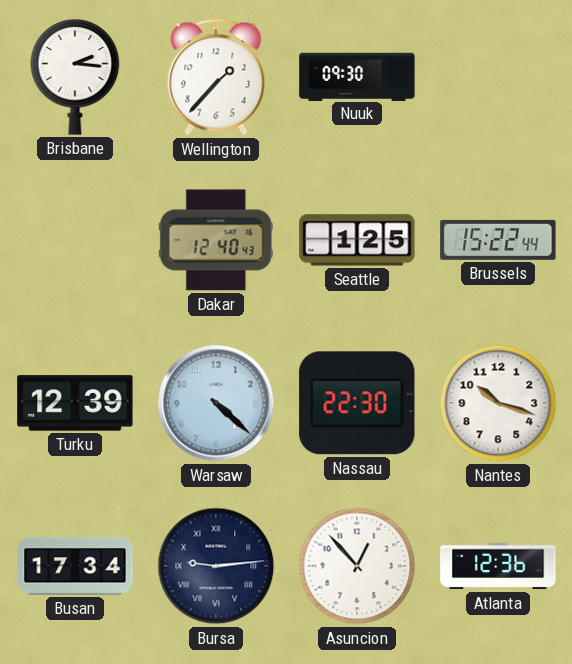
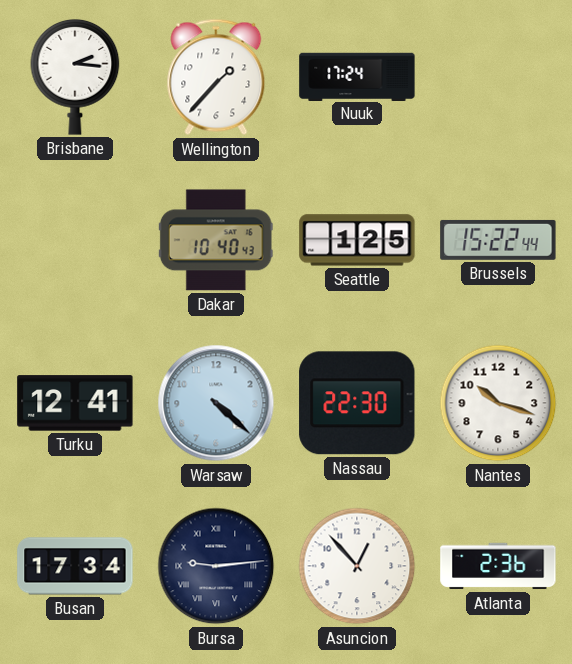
Nuuk: 09:30 -> 17:24 (357, 76)
Dakar: 12:40 -> 10:40 (216, 240)
Turku: 12:39 -> 12:41 (75, 403)
Atlanta: 12:36 -> 2:36 (498, 566)
